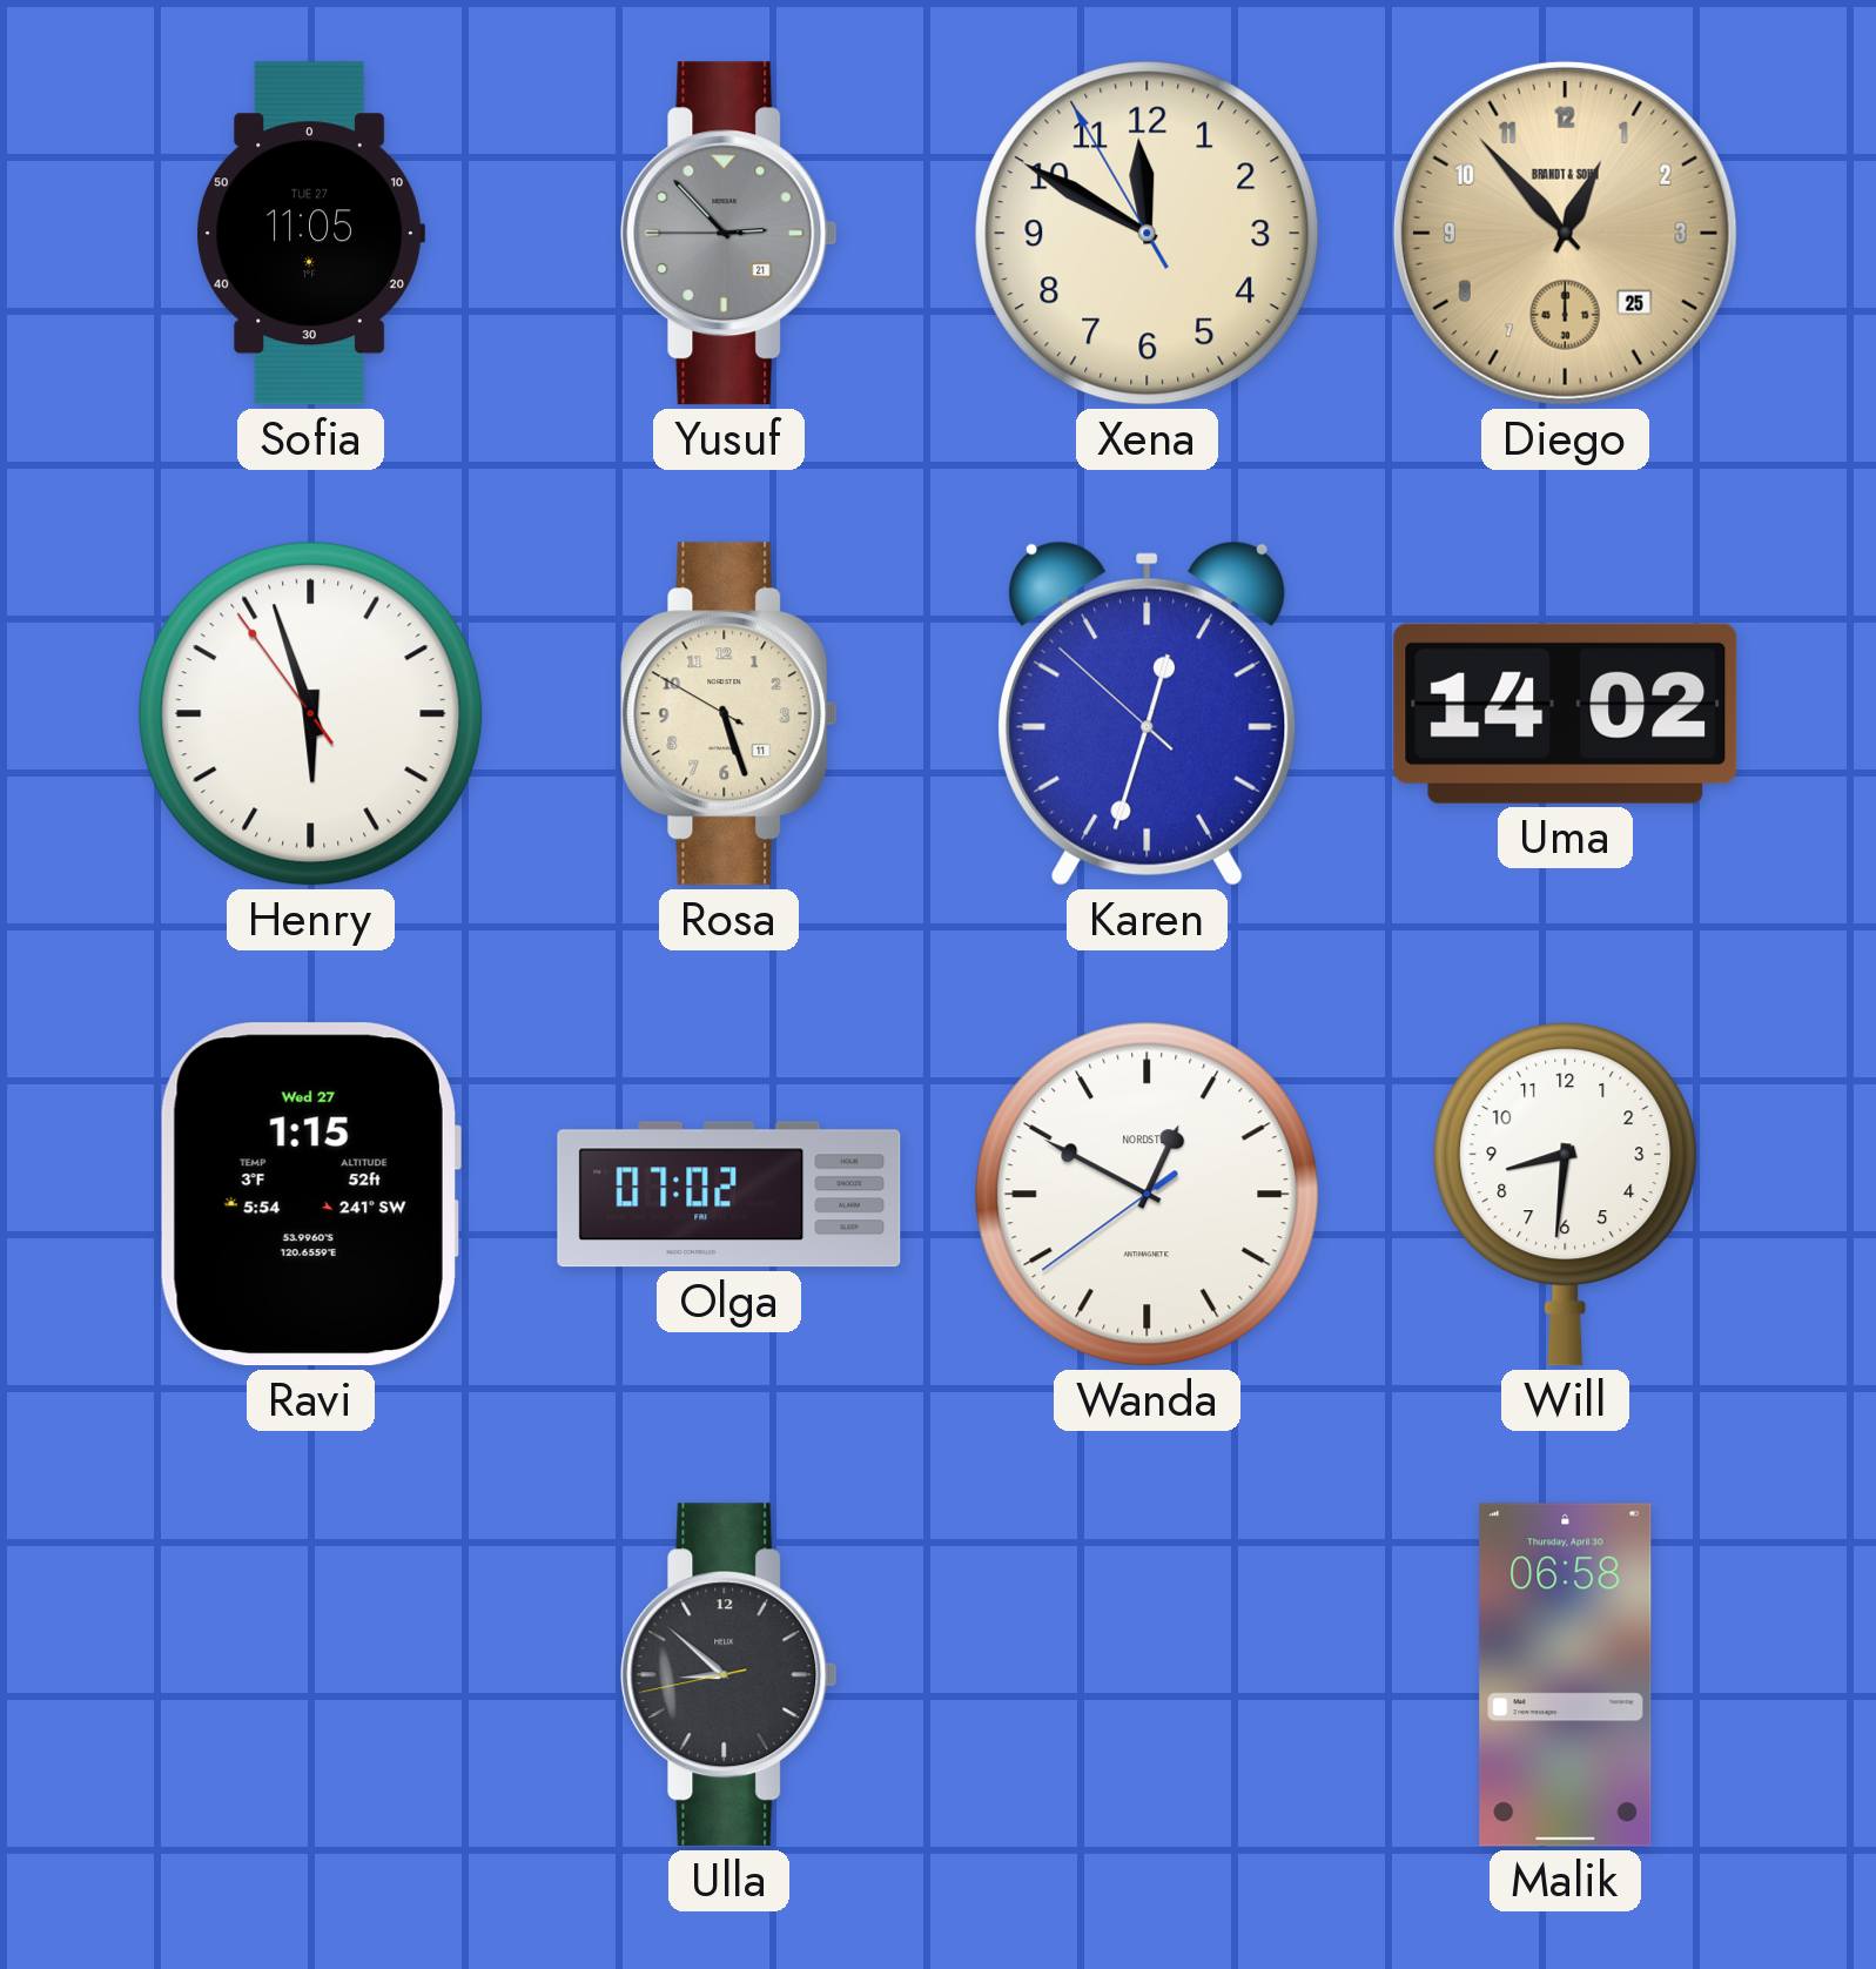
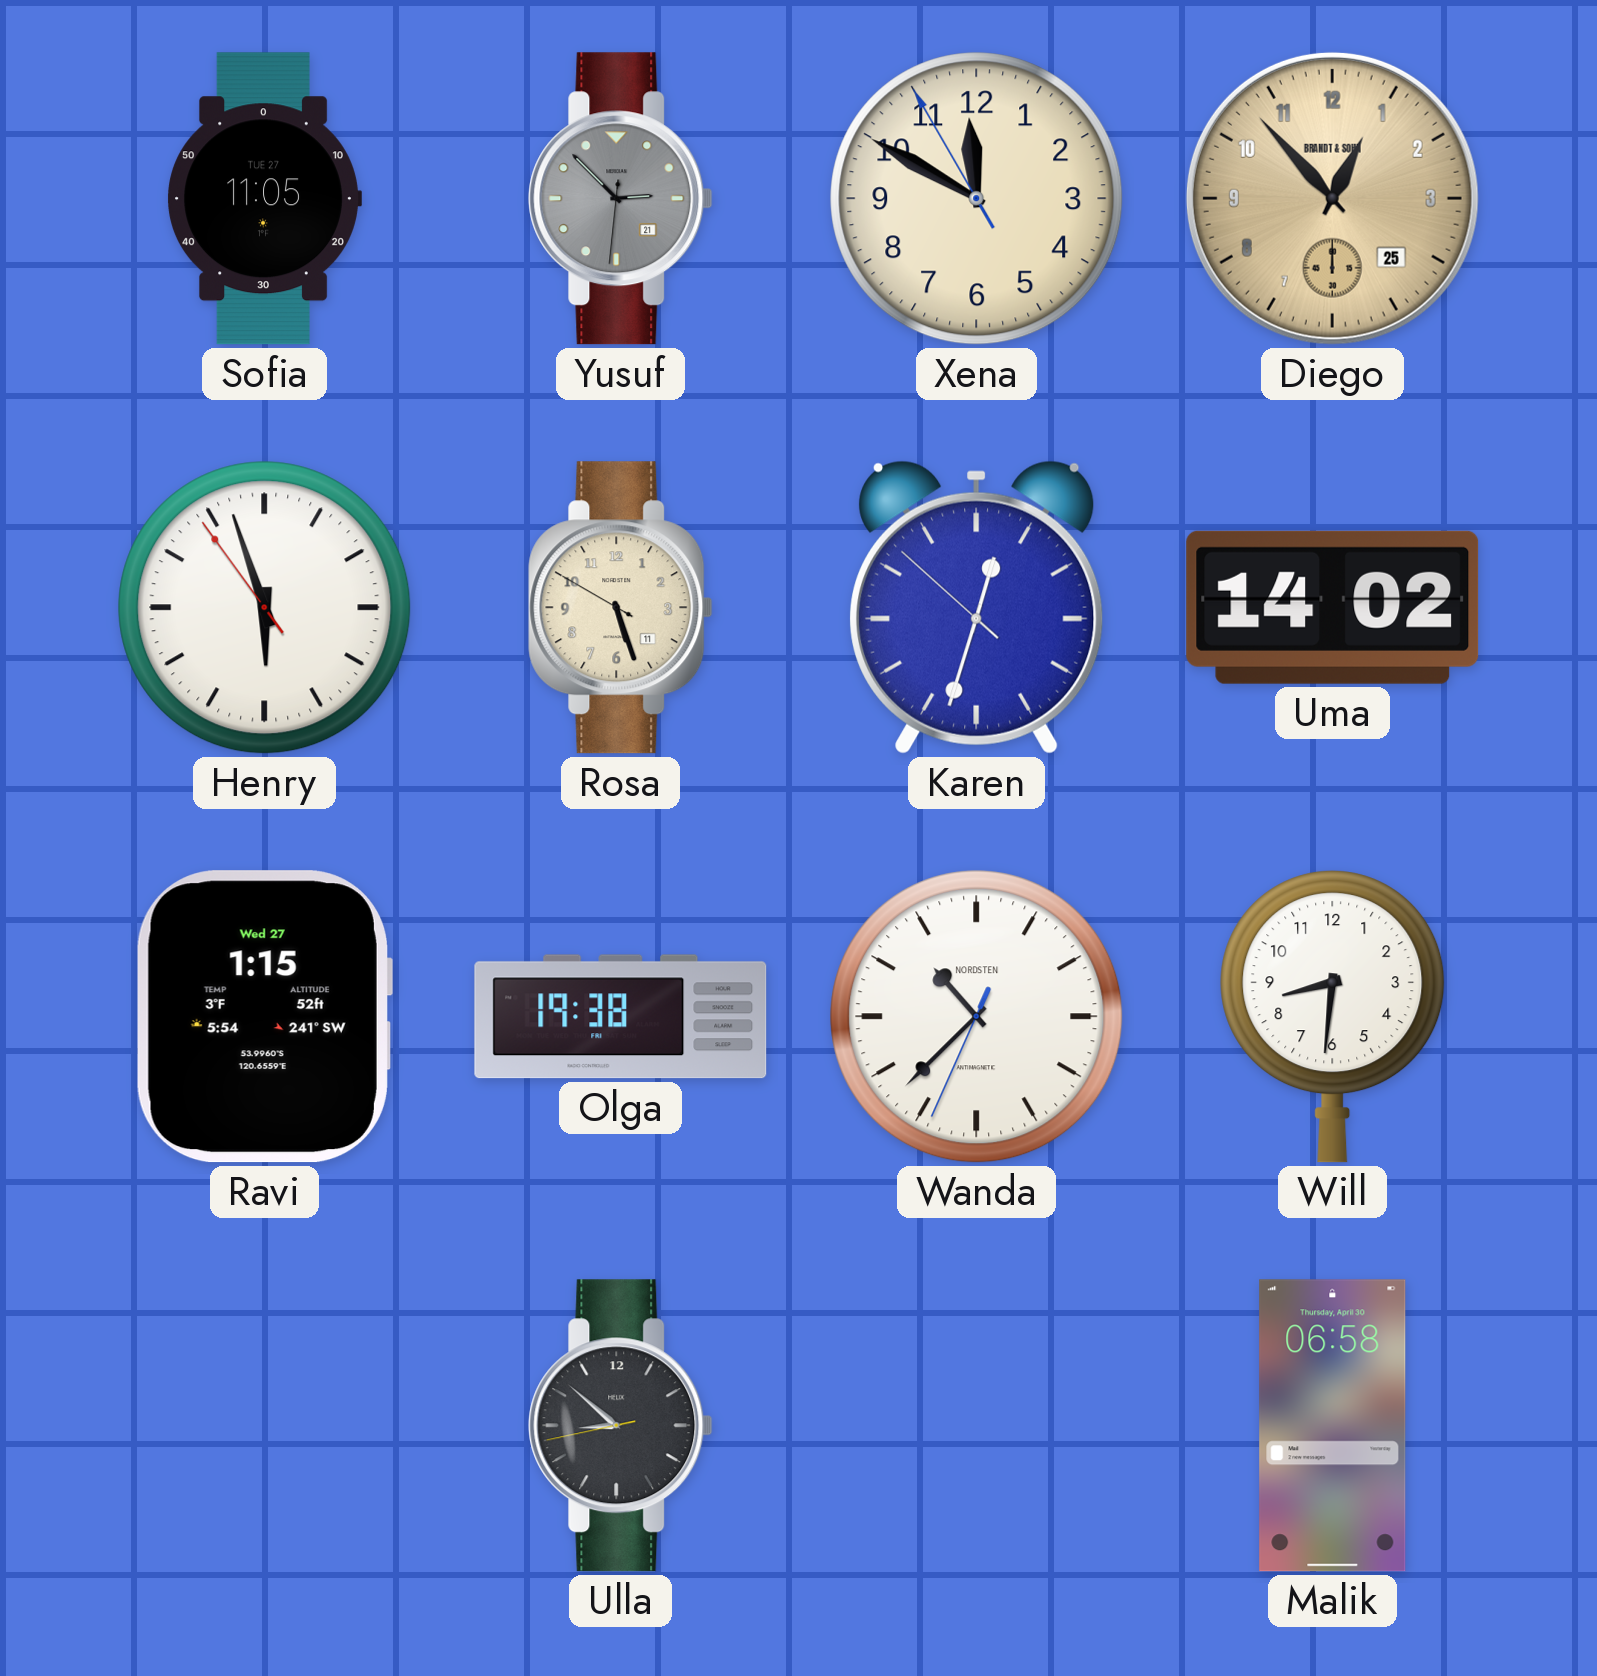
Yusuf: 2:52:45 -> 2:52:31 (621, 199)
Olga: 07:02 -> 19:38 (621, 1017)
Wanda: 12:49 -> 10:37 (977, 1017)
